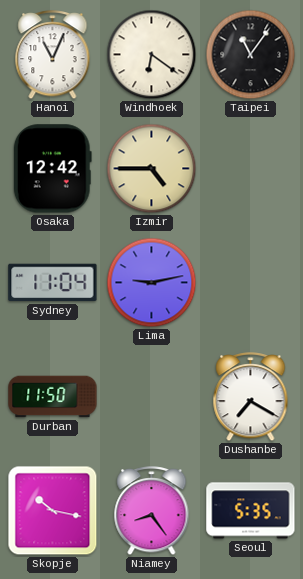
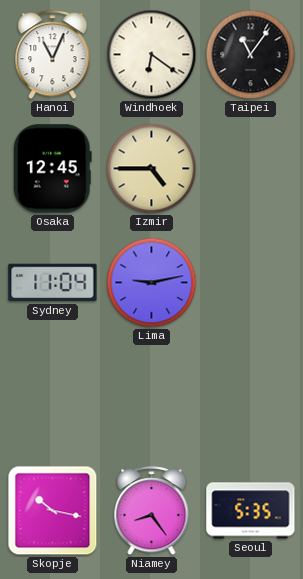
Osaka: 12:42 -> 12:45 (52, 169)
Durban: 11:50 -> none (53, 397)
Dushanbe: 7:20 -> none (251, 398)
